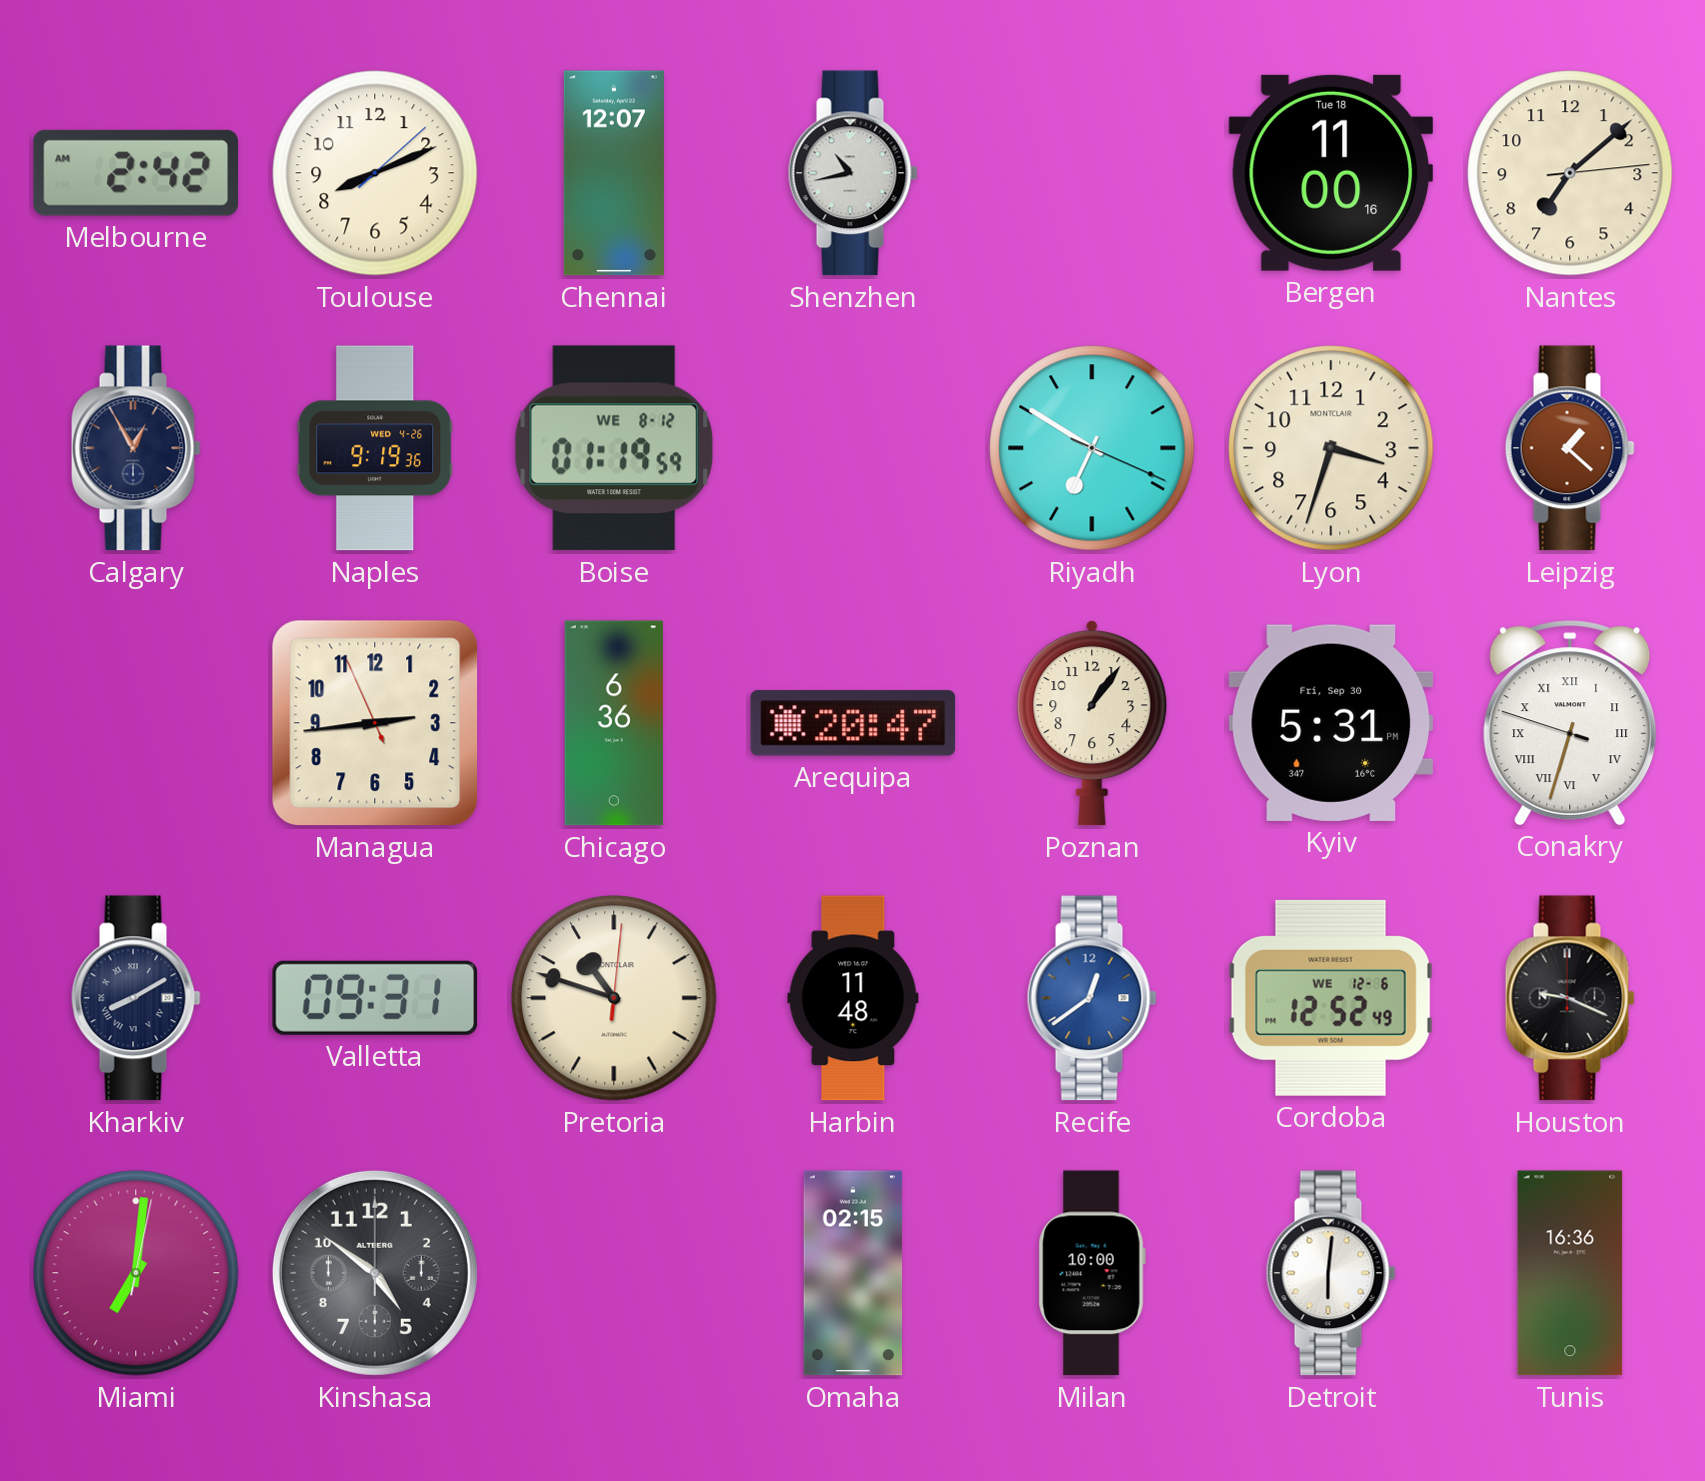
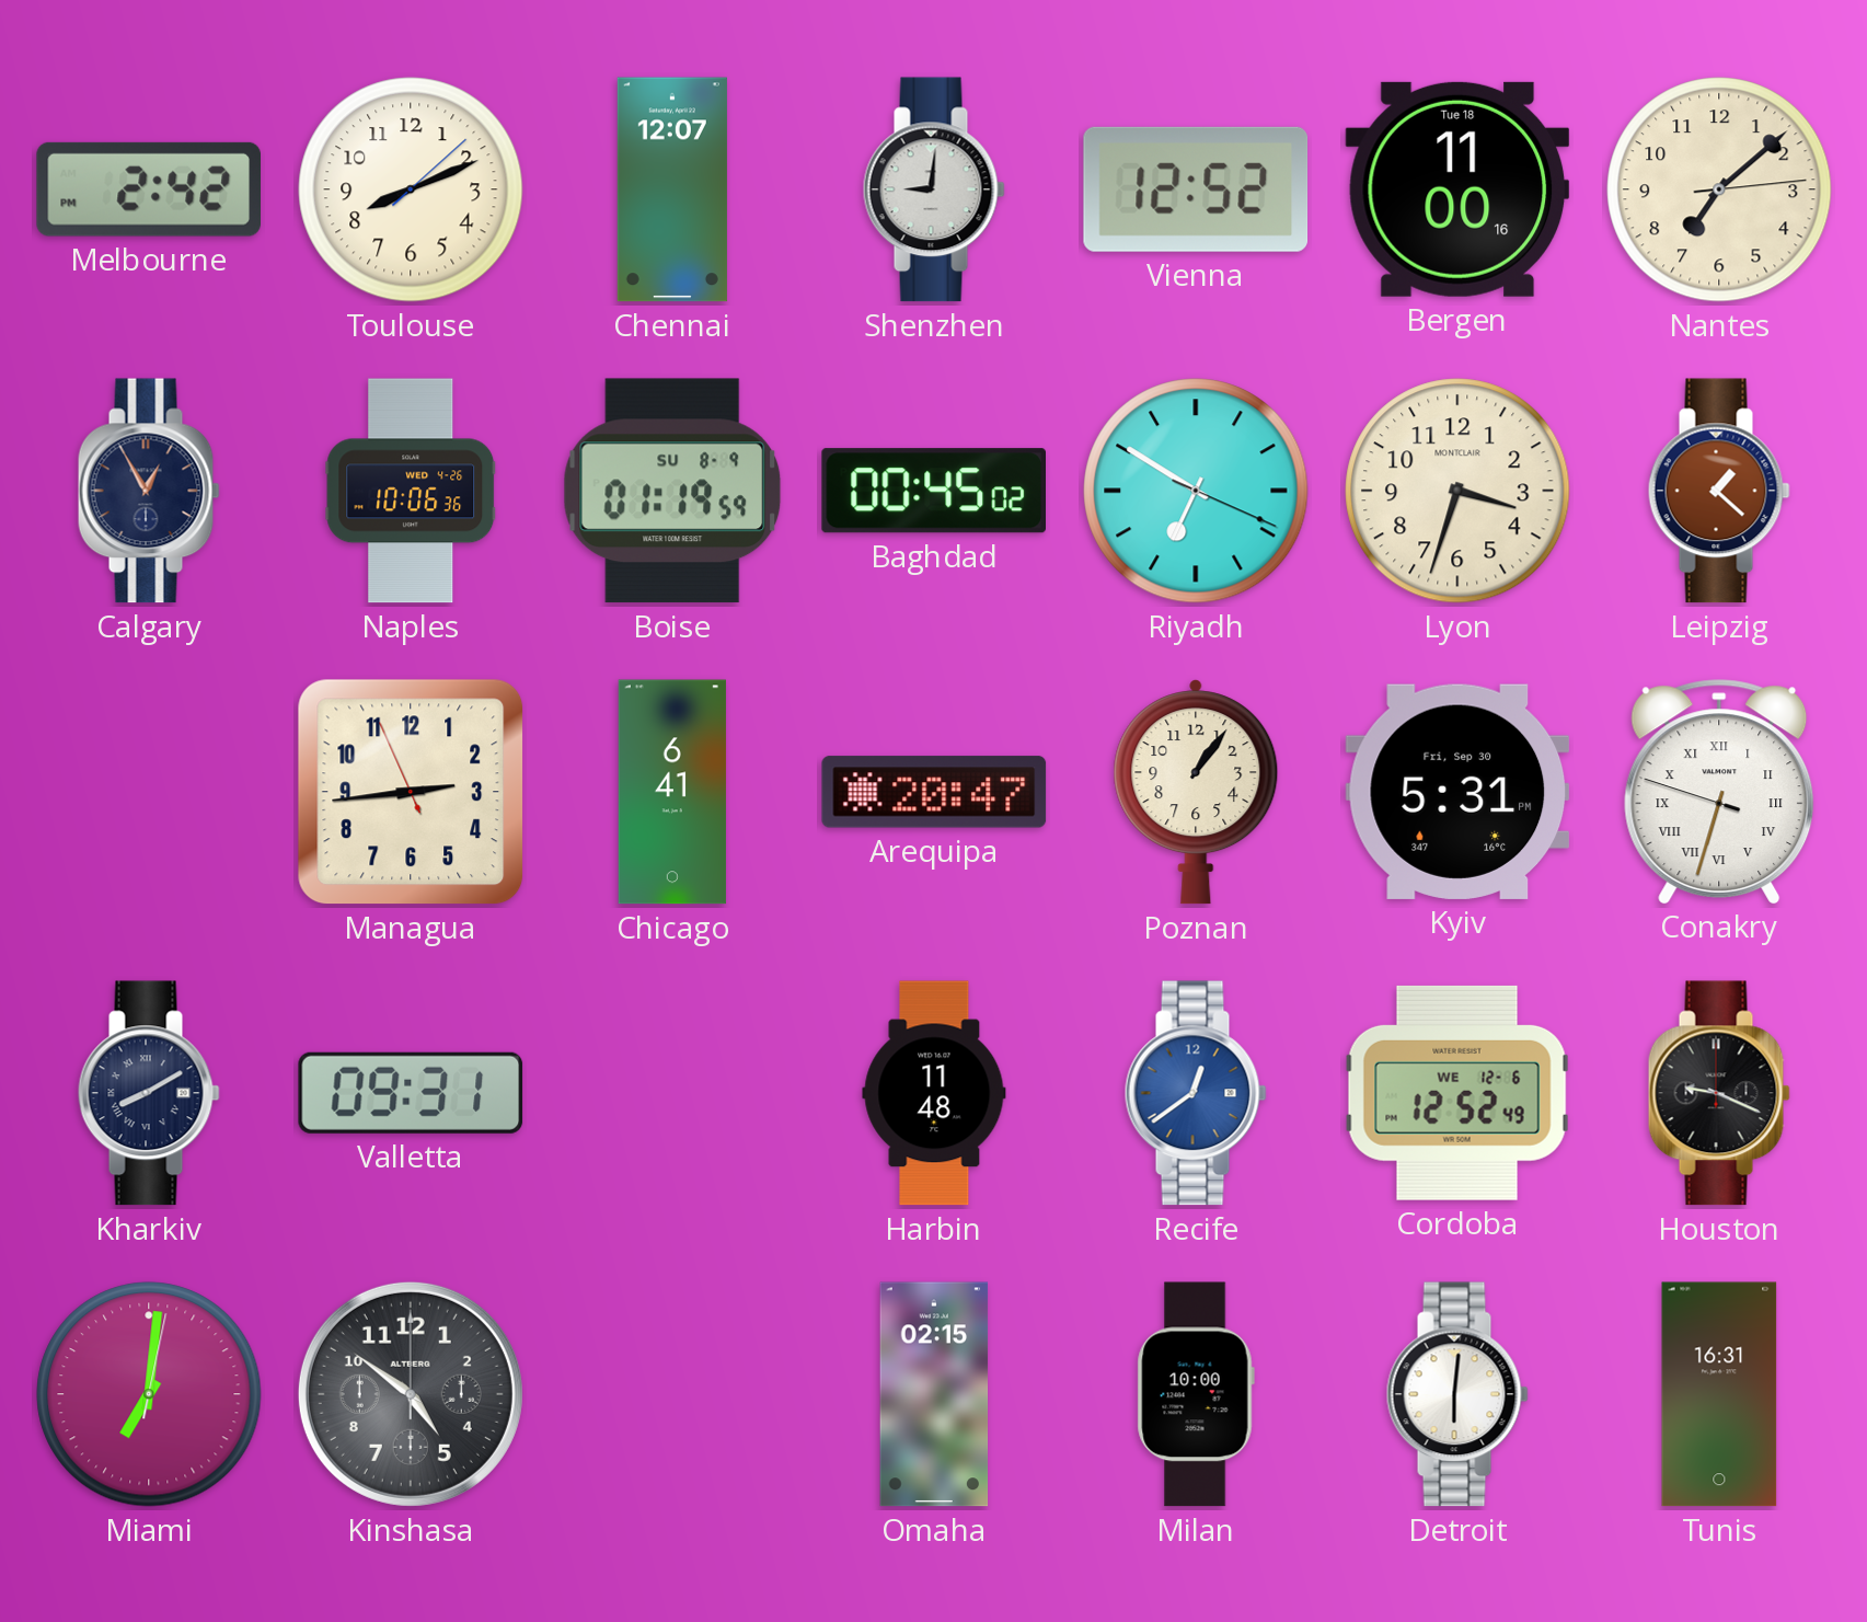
Melbourne: 2:42 AM -> 2:42 PM (149, 189)
Shenzhen: 10:43 -> 9:01 (934, 189)
Vienna: none -> 12:52 (1196, 189)
Naples: 9:19 -> 10:06 (411, 491)
Boise date: WE 8-12 -> SU 8-9 (672, 491)
Baghdad: none -> 00:45 (933, 491)
Chicago: 6:36 -> 6:41 (672, 792)
Pretoria: 10:48 -> none (614, 998)
Tunis: 16:36 -> 16:31 (1719, 1394)
